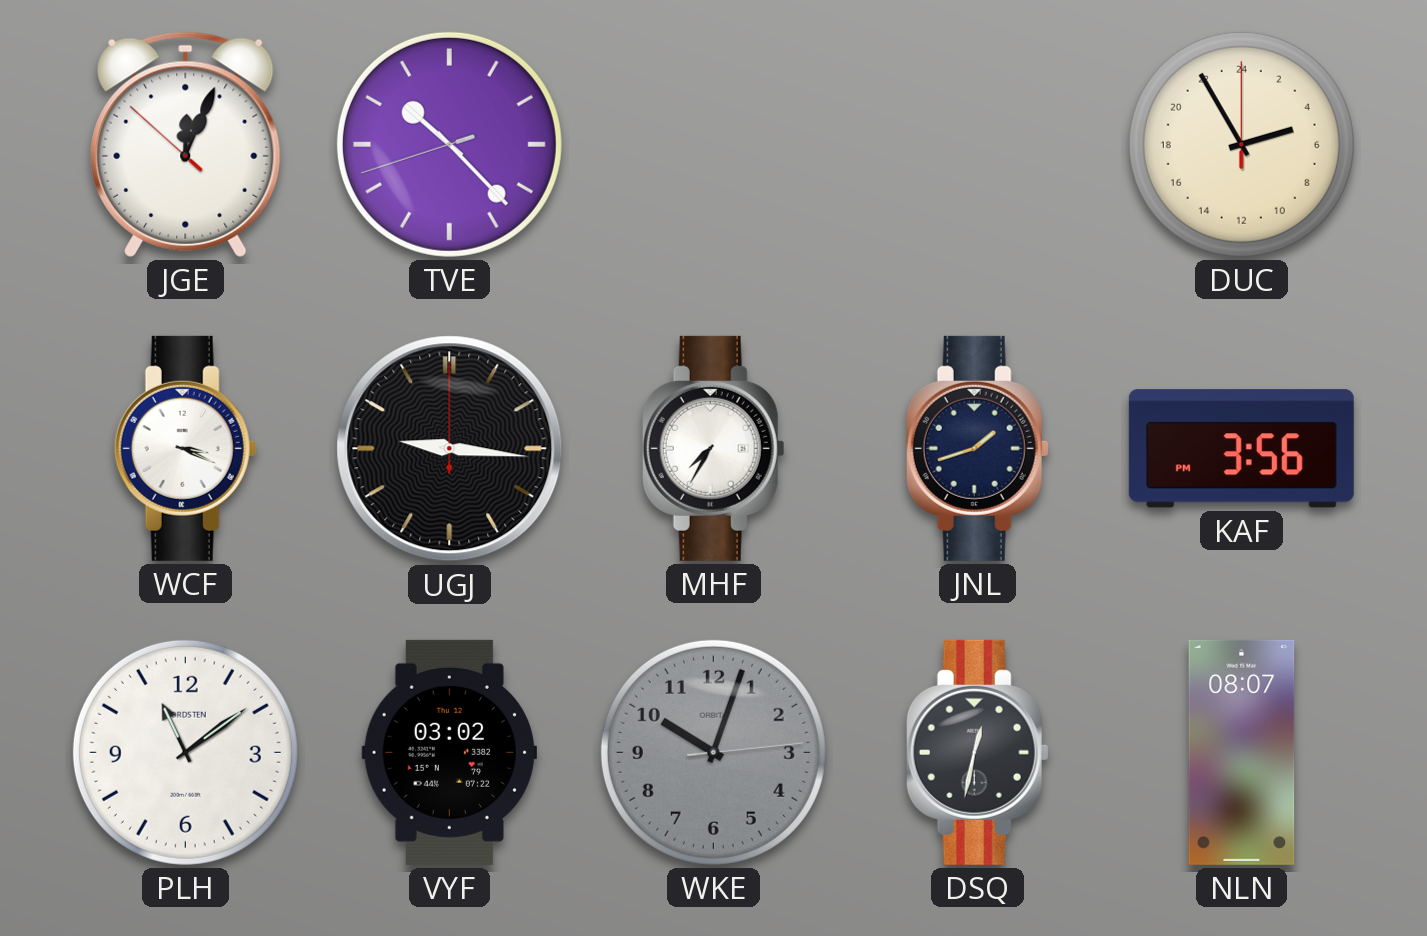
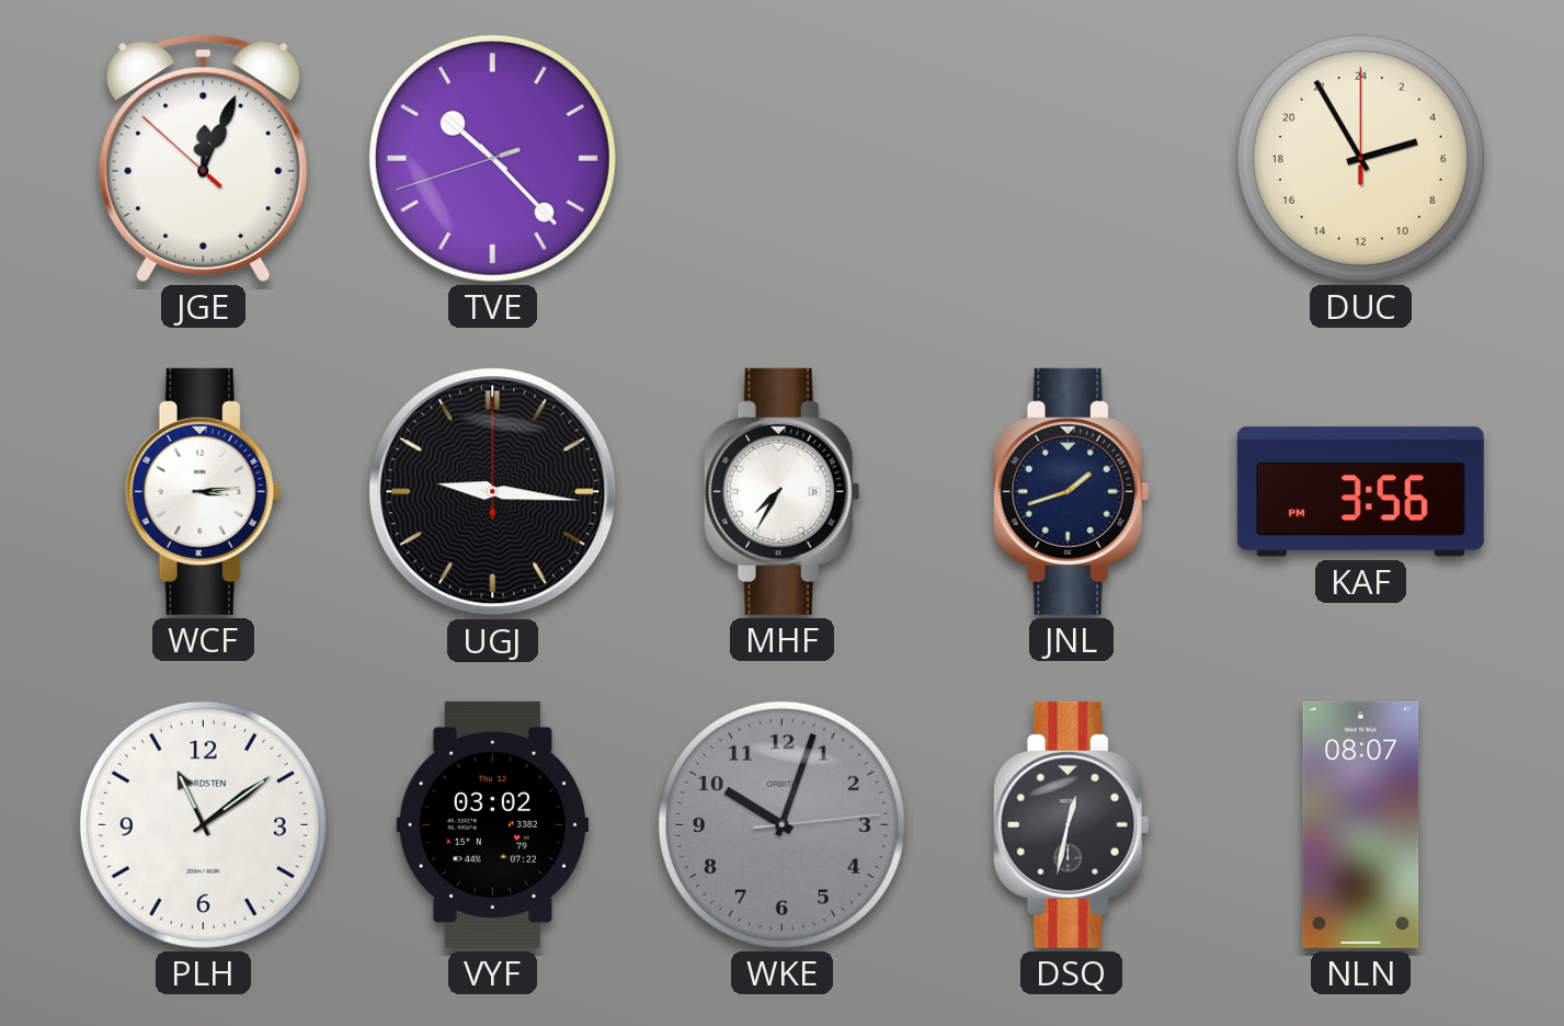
WCF: 3:19 -> 3:14 (203, 491)
